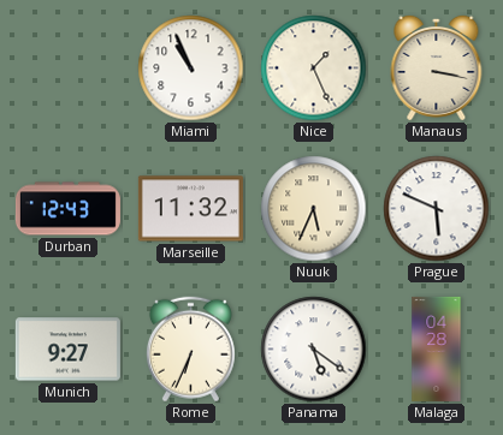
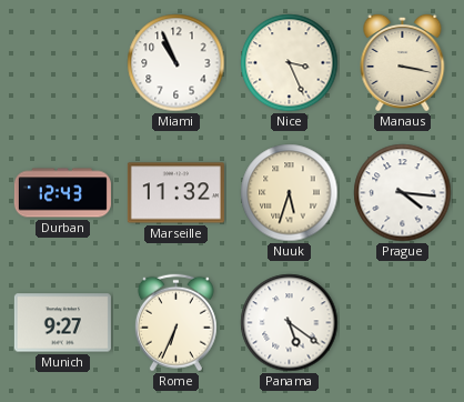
Nice: 1:26 -> 3:26 (290, 63)
Nuuk: 5:34 -> 5:33 (290, 193)
Prague: 5:49 -> 4:16 (403, 193)
Malaga: 04:28 -> none (437, 348)
